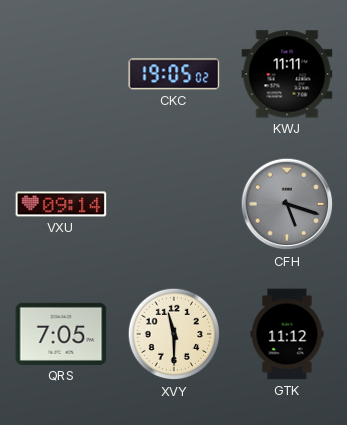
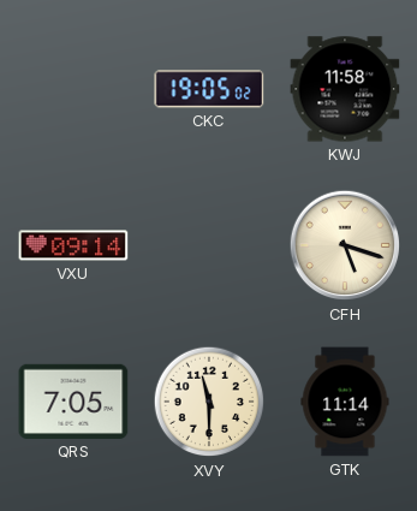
KWJ: 11:11 -> 11:58 (345, 89)
CFH dial: grey -> cream (345, 245)
GTK: 11:12 -> 11:14 (345, 402)
